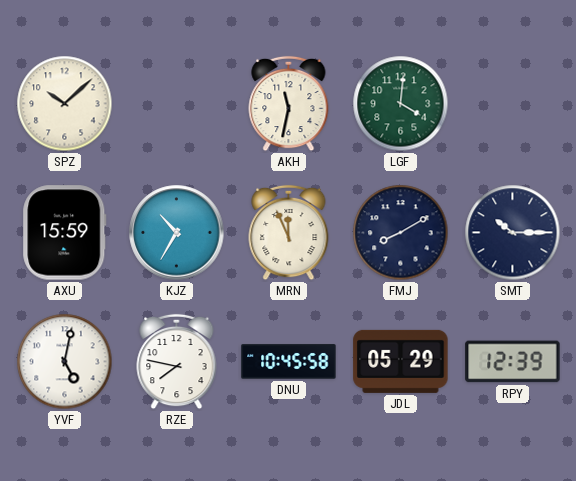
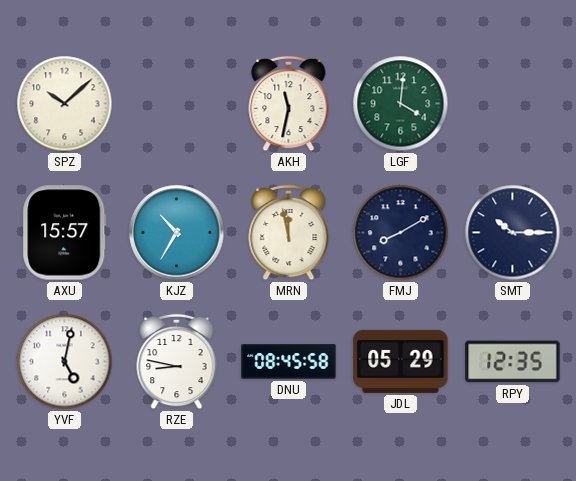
AXU: 15:59 -> 15:57 (65, 233)
MRN: 11:56 -> 11:58 (289, 233)
RZE: 7:47 -> 8:47 (177, 362)
DNU: 10:45 -> 08:45 (289, 362)
RPY: 12:39 -> 12:35 (513, 362)
